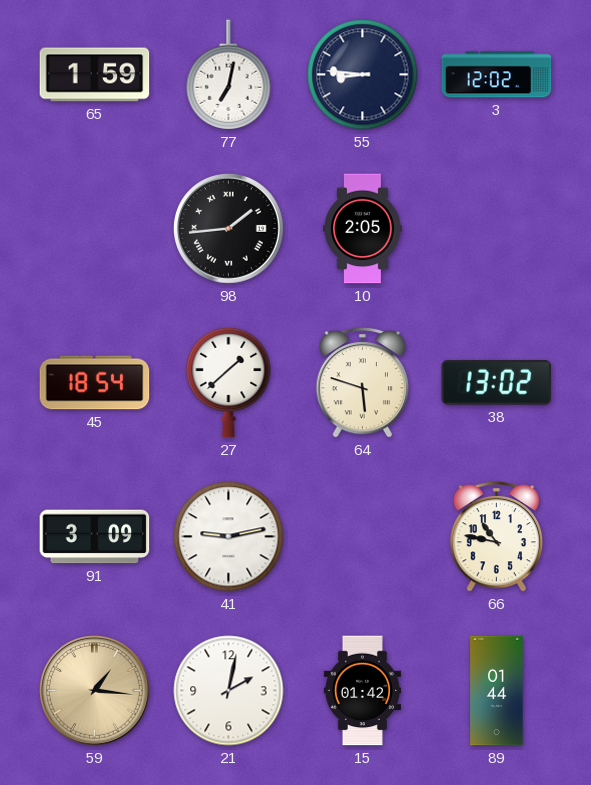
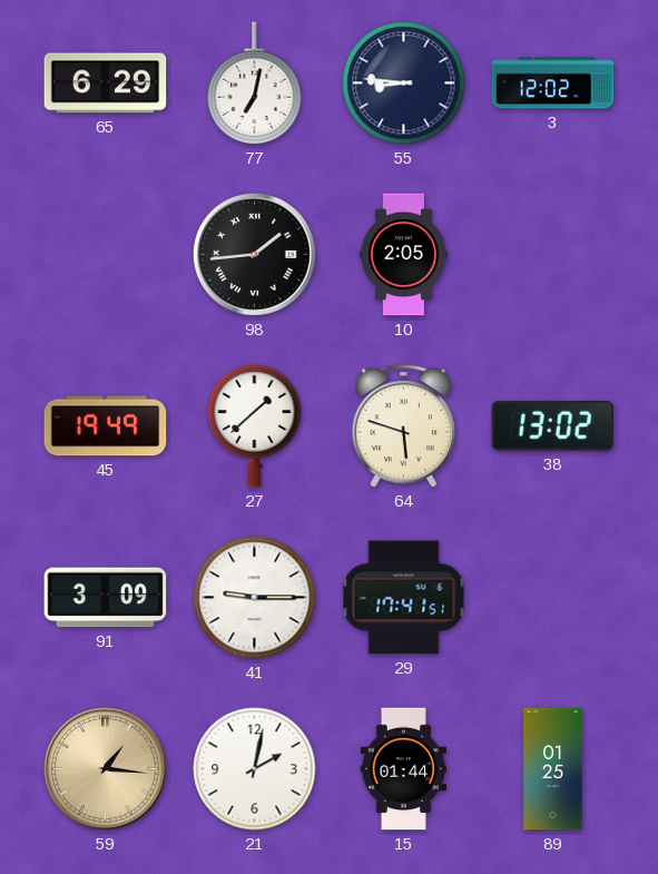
65: 1:59 -> 6:29 (106, 84)
45: 18:54 -> 19:49 (106, 426)
41: 9:13 -> 9:15 (255, 598)
29: none -> 17:41 (404, 598)
66: 10:47 -> none (497, 536)
15: 01:42 -> 01:44 (403, 769)
89: 01:44 -> 01:25 (553, 769)
